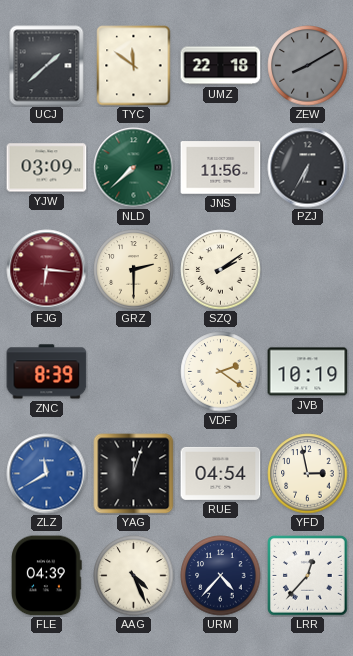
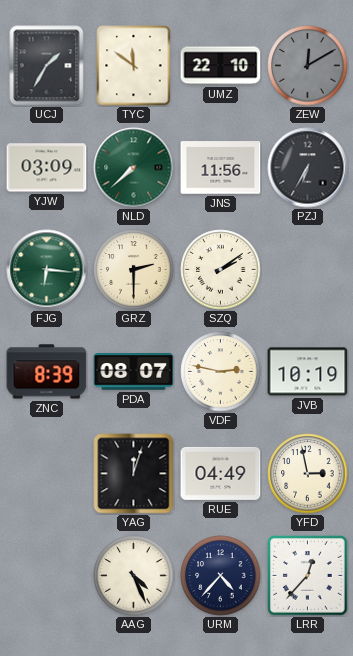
UCJ: 1:38 -> 1:35 (47, 66)
UMZ: 22:18 -> 22:10 (221, 66)
ZEW: 8:10 -> 12:10 (308, 66)
FJG dial: burgundy -> green (47, 270)
PDA: none -> 08:07 (134, 372)
VDF: 2:21 -> 2:47 (221, 372)
ZLZ: 11:40 -> none (47, 474)
RUE: 04:54 -> 04:49 (221, 473)
FLE: 04:39 -> none (47, 576)
